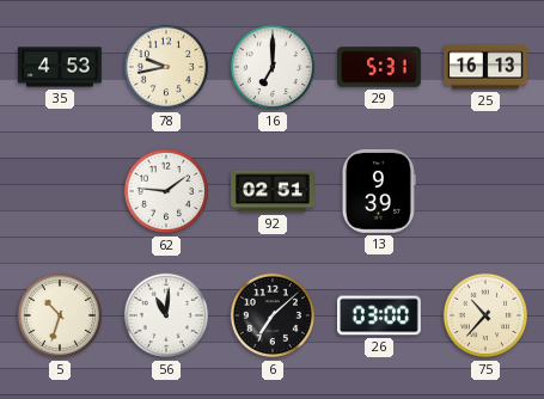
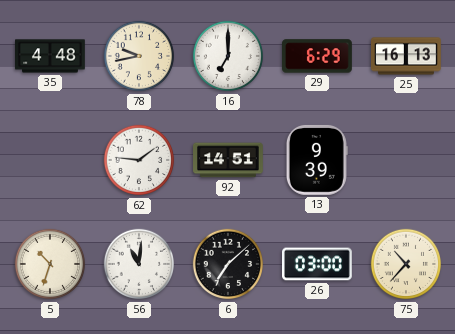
35: 4:53 -> 4:48 (51, 56)
29: 5:31 -> 6:29 (318, 56)
92: 02:51 -> 14:51 (228, 160)
